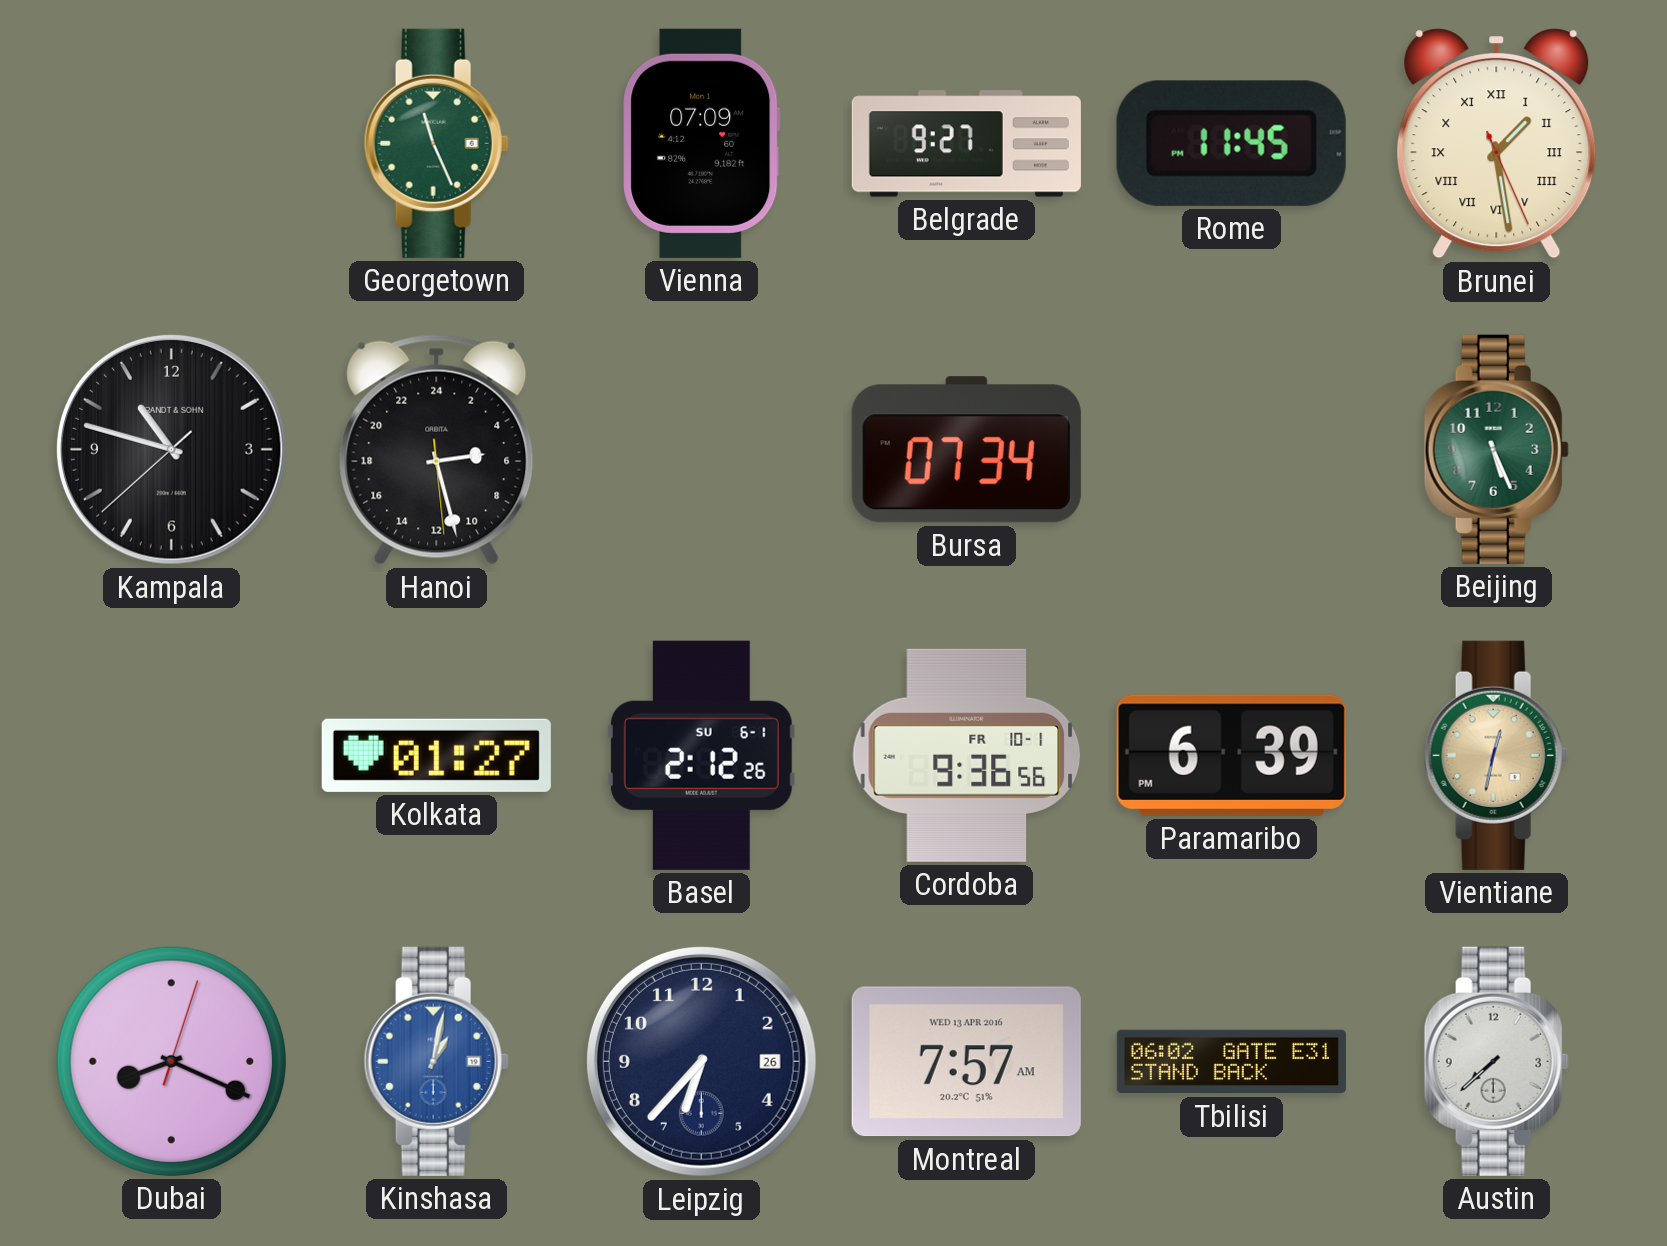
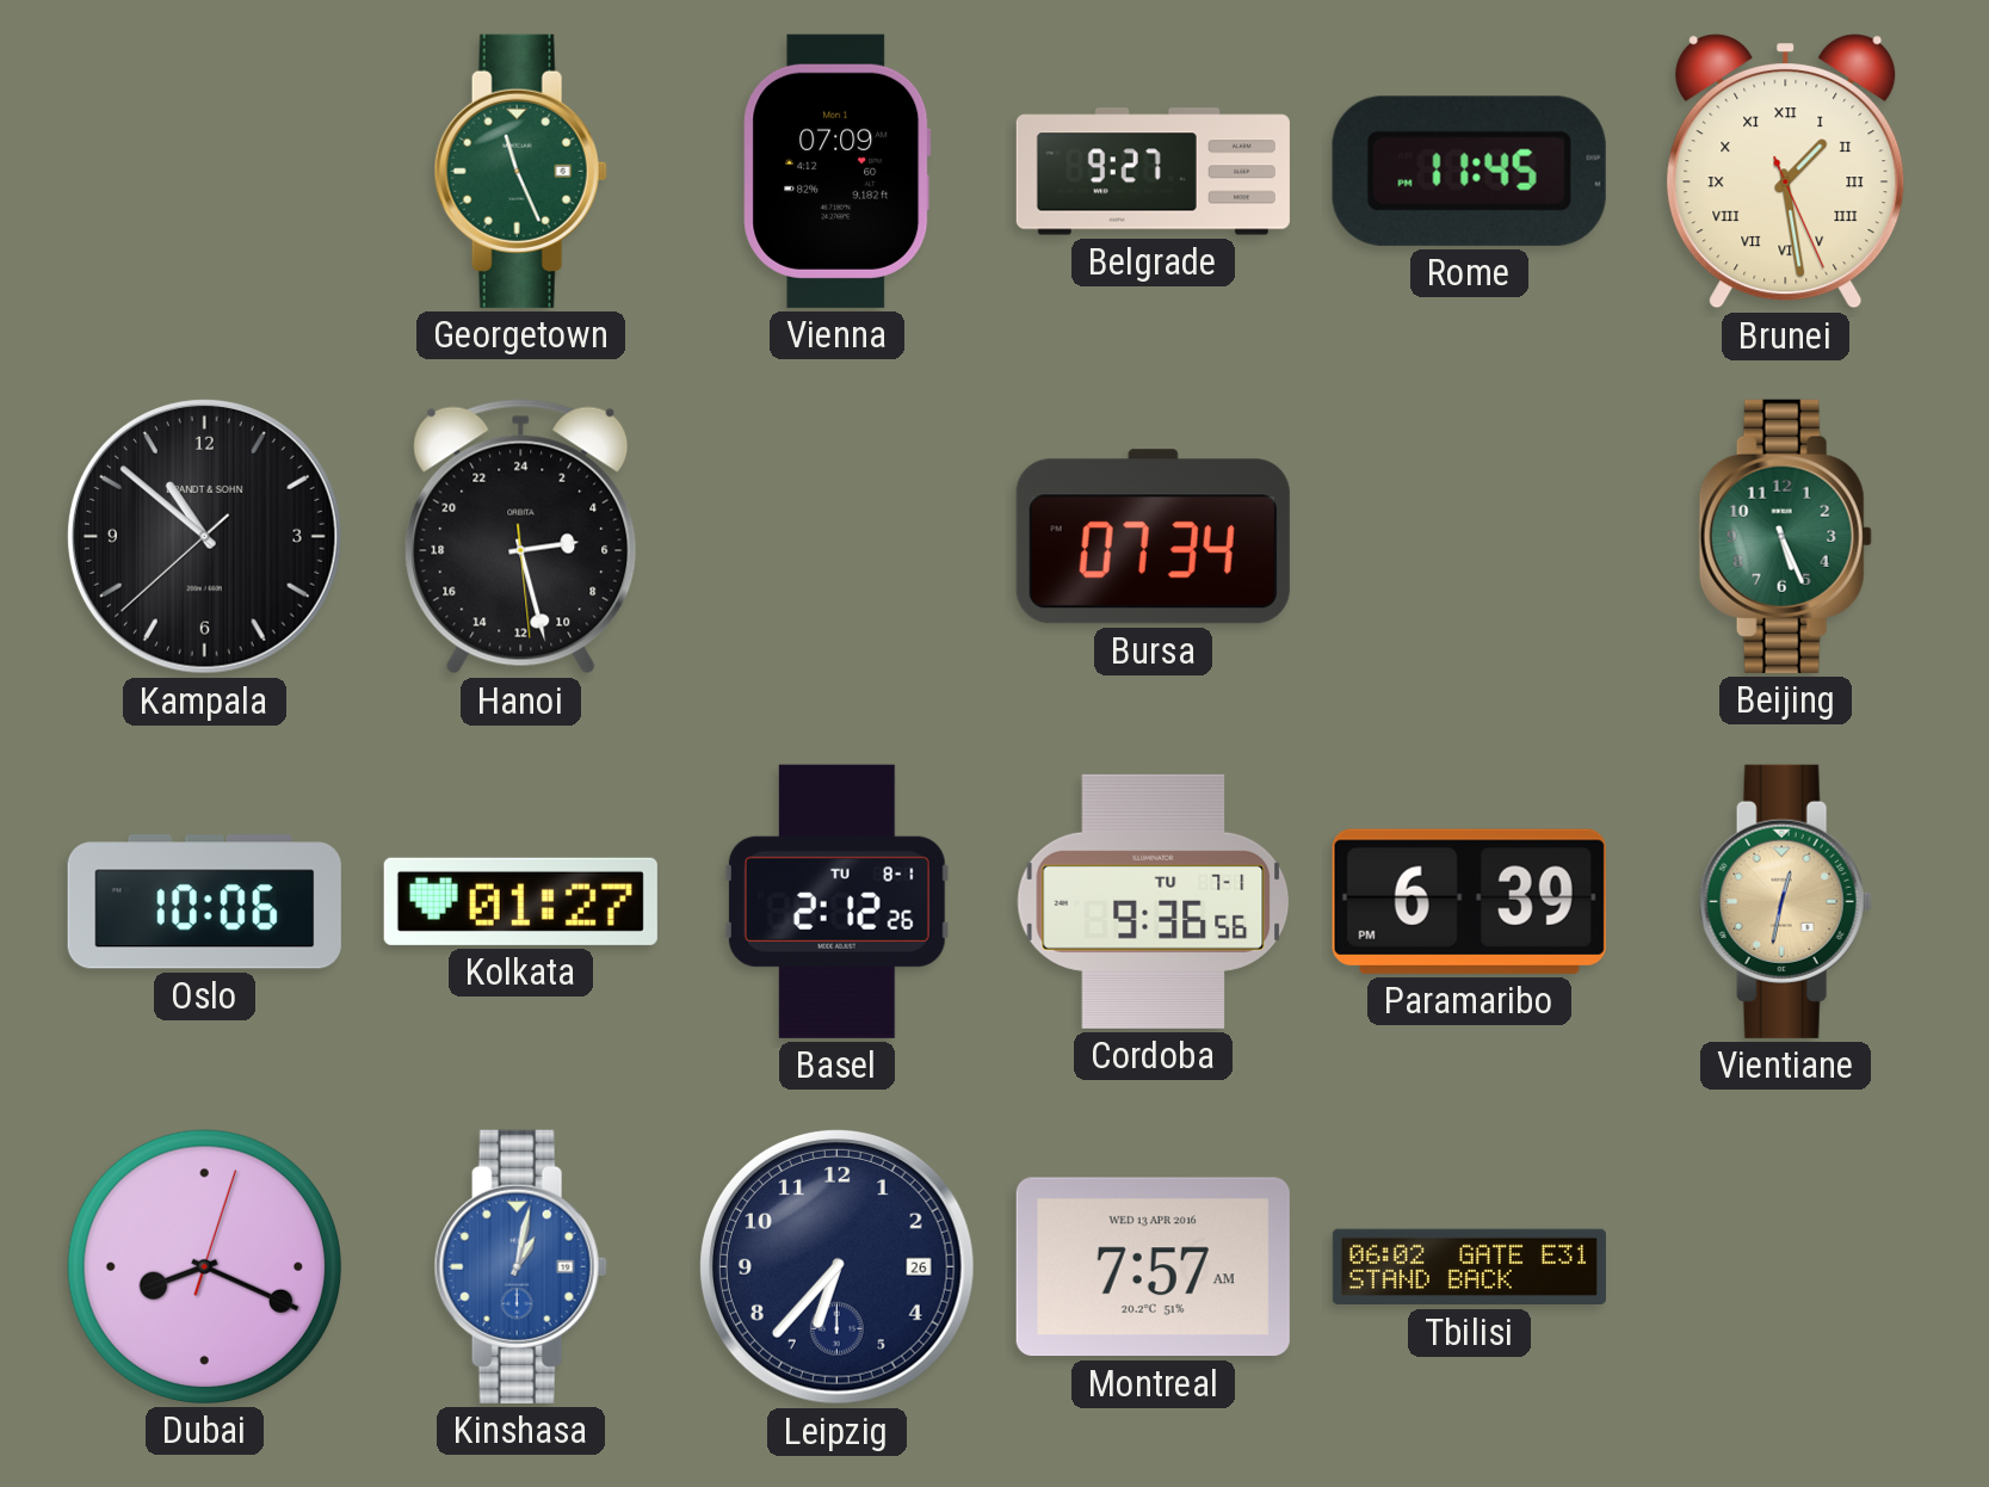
Kampala: 10:47 -> 10:51 (204, 536)
Oslo: none -> 10:06 (204, 902)
Basel date: SU 6-1 -> TU 8-1 (836, 901)
Cordoba date: FR 10-1 -> TU 7-1 (1154, 901)
Austin: 7:38 -> none (1496, 1061)
